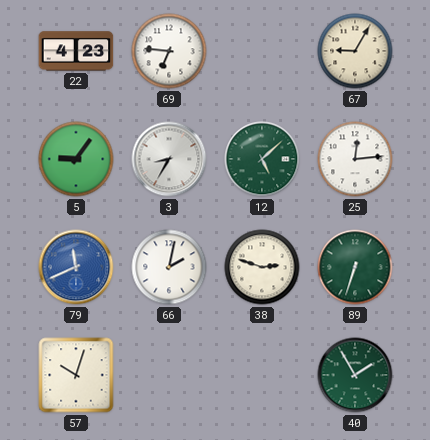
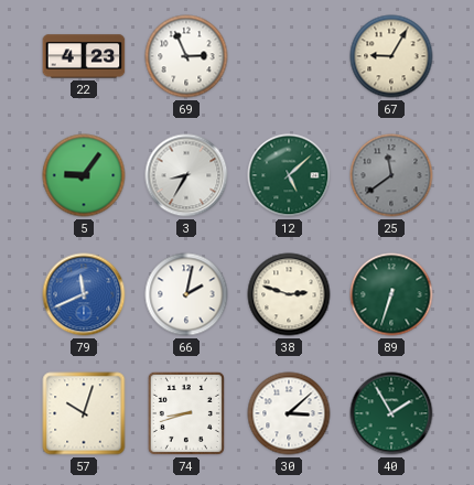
69: 6:46 -> 2:56 (186, 56)
25: 12:14 -> 11:39 (391, 175)
25 dial: white -> grey (391, 175)
74: none -> 8:42 (186, 413)
30: none -> 3:08 (289, 413)
